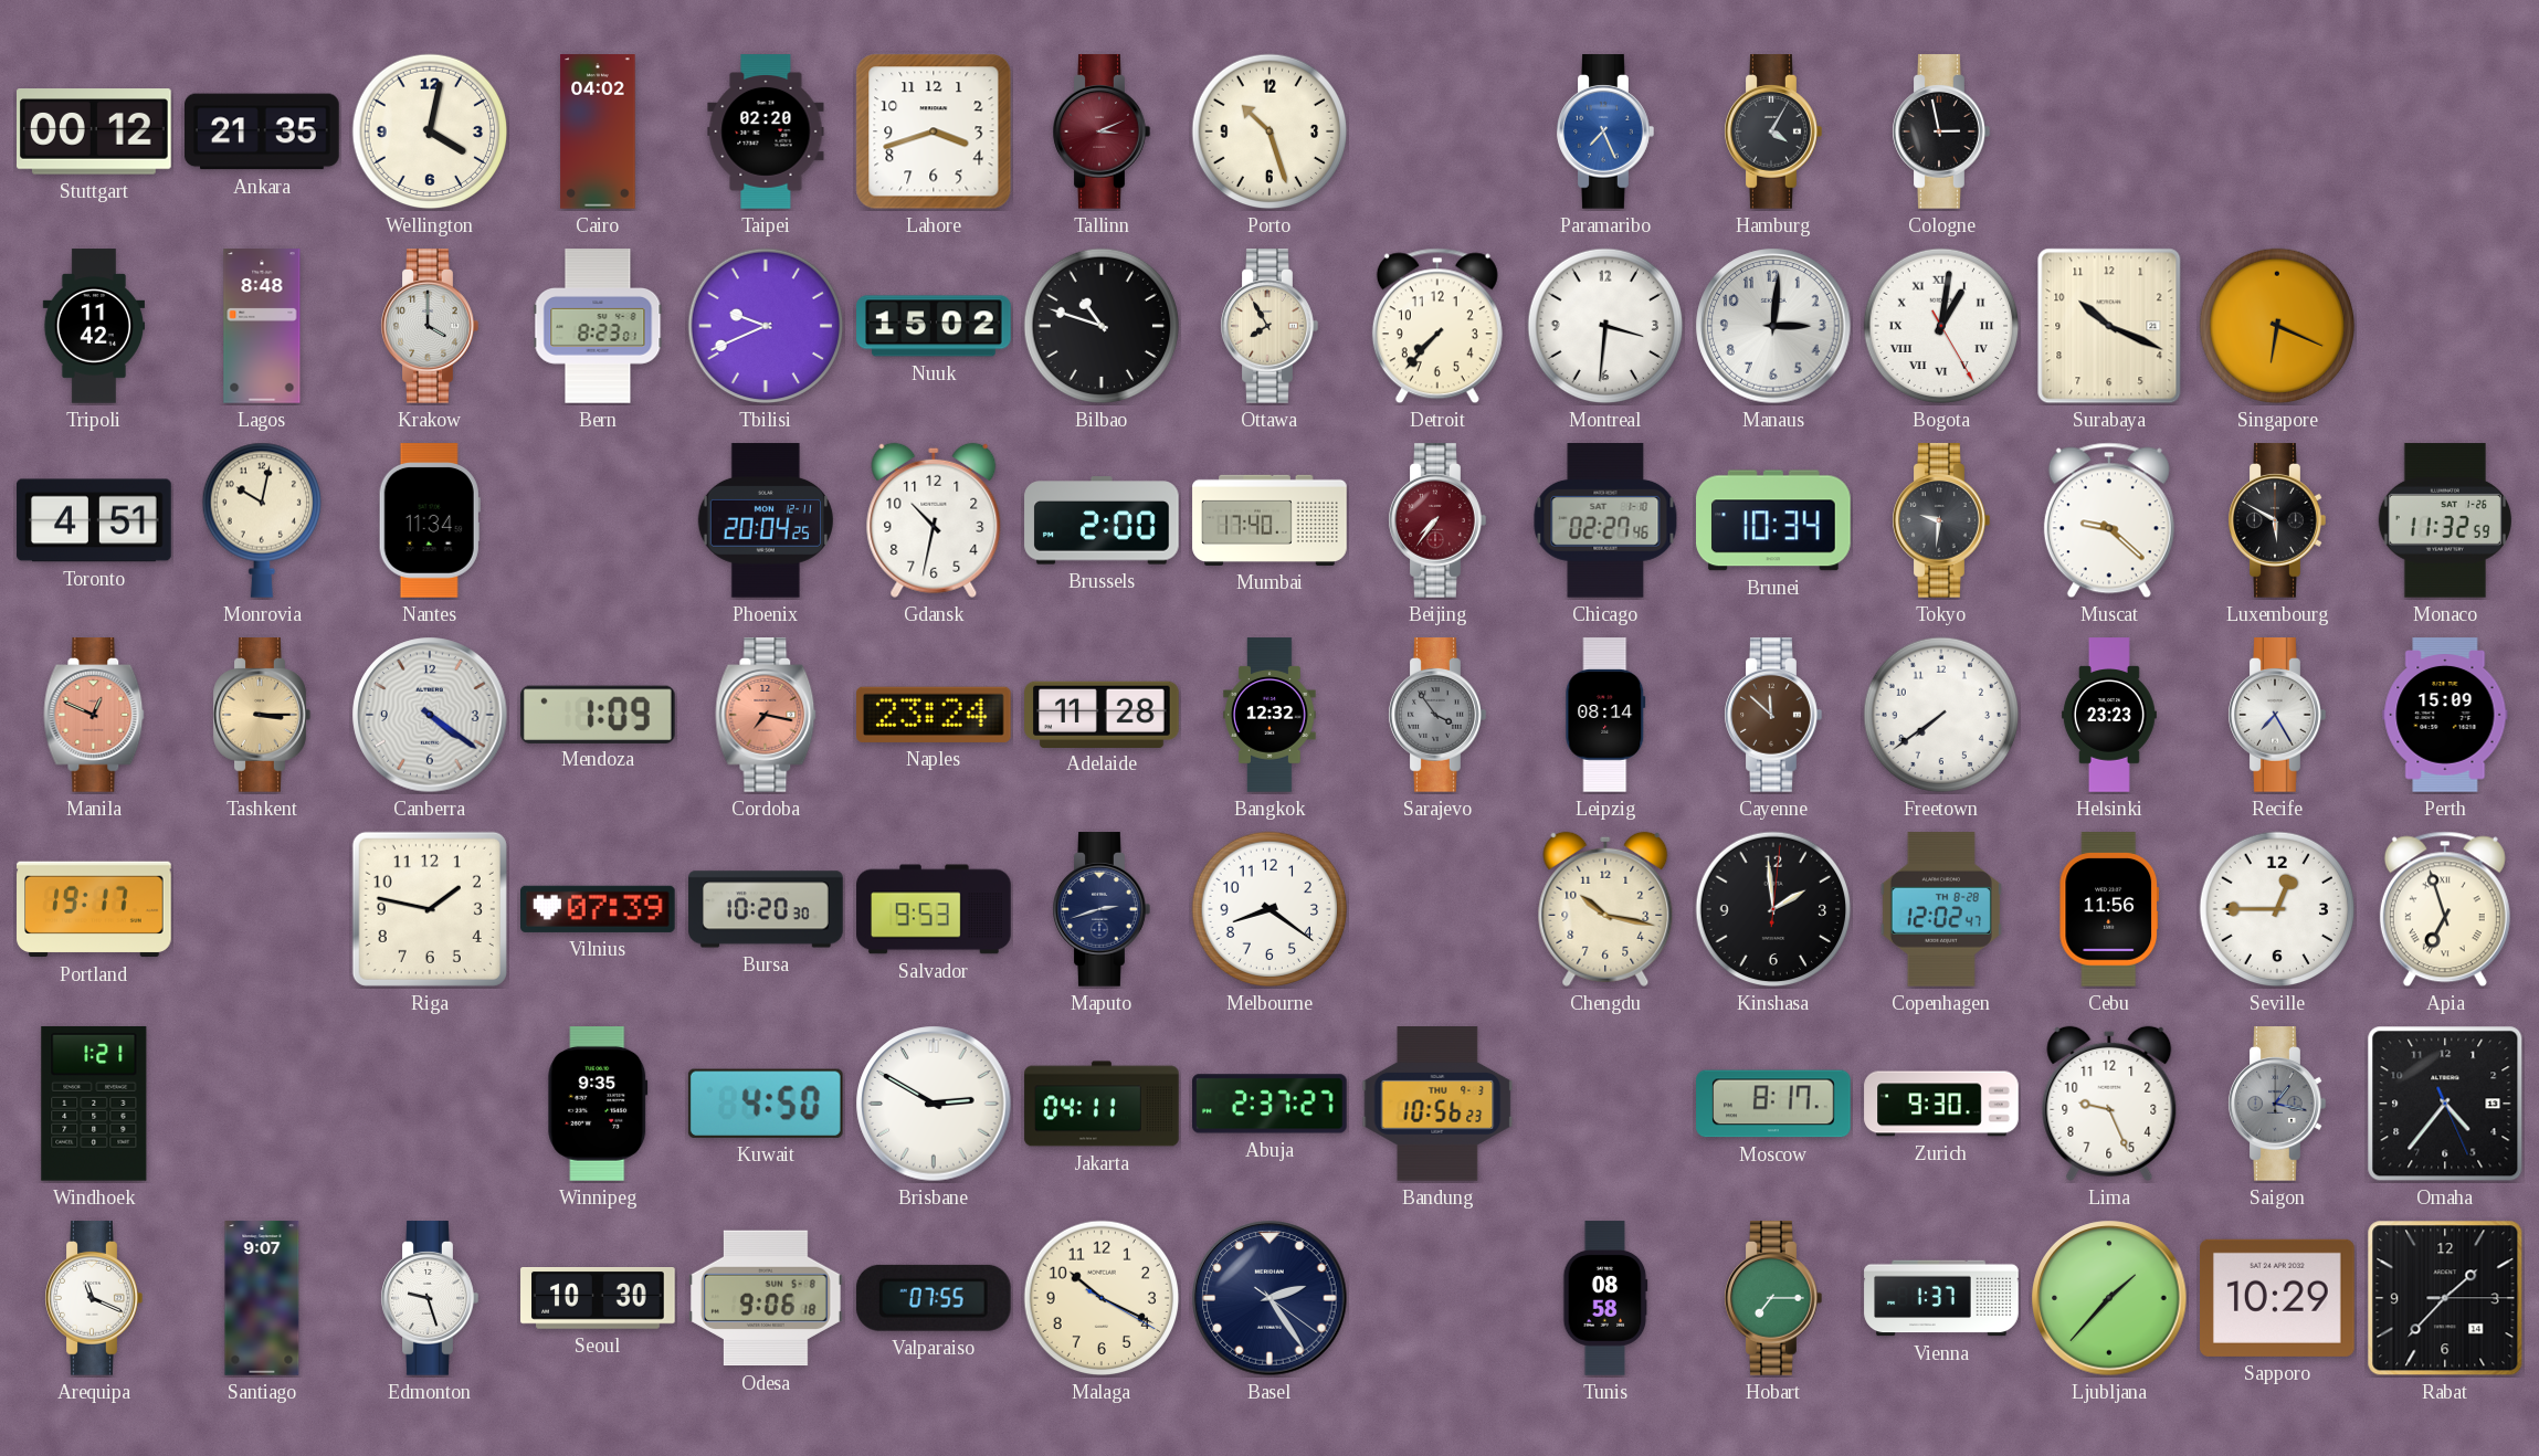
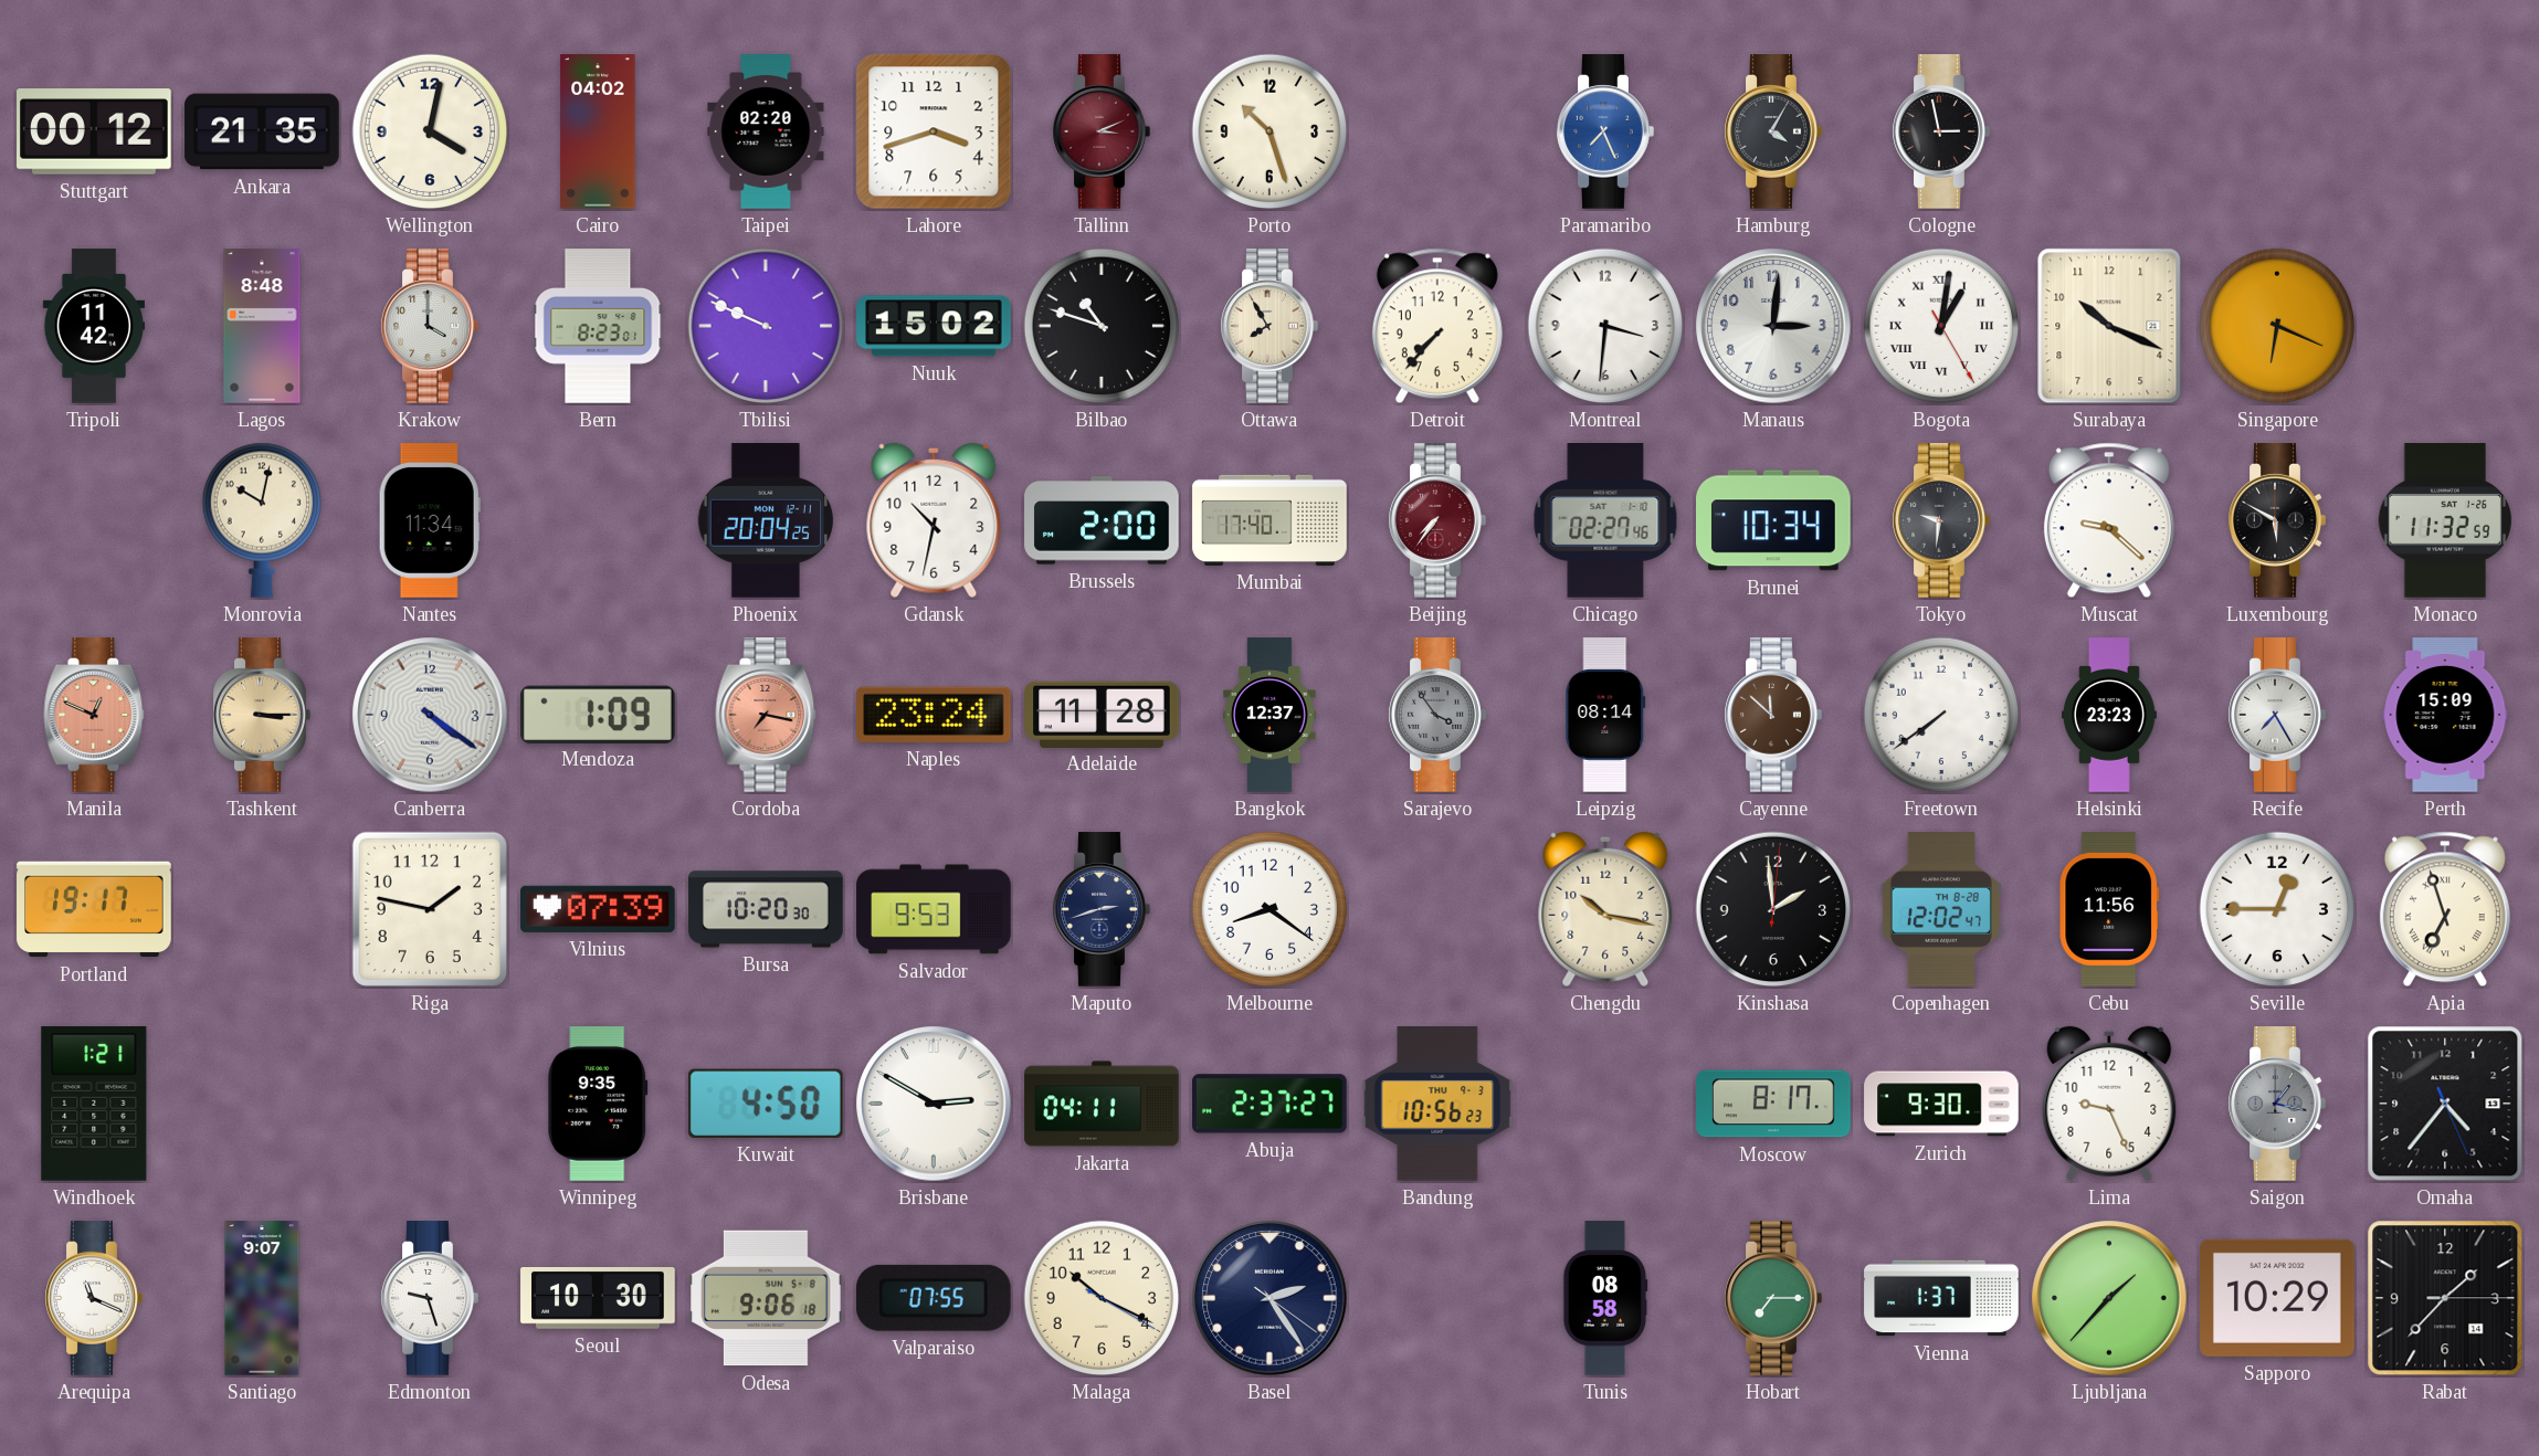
Tbilisi: 9:41 -> 9:49 (766, 326)
Toronto: 4:51 -> none (94, 520)
Bangkok: 12:32 -> 12:37 (1269, 715)
